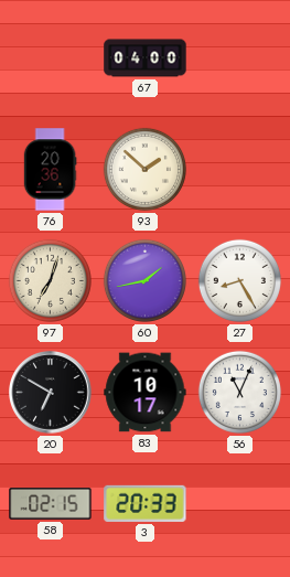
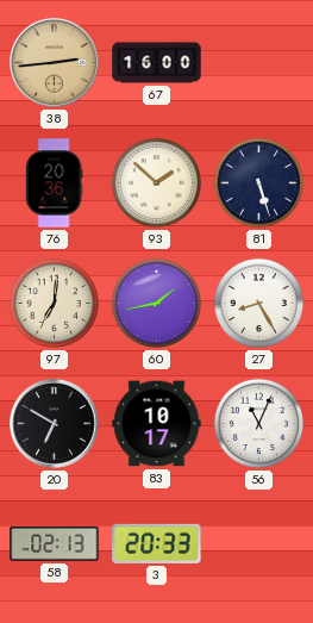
38: none -> 2:44 (55, 63)
67: 04:00 -> 16:00 (157, 63)
81: none -> 5:27 (258, 182)
97: 7:03 -> 7:01 (54, 303)
58: 02:15 -> 02:13 (55, 543)
